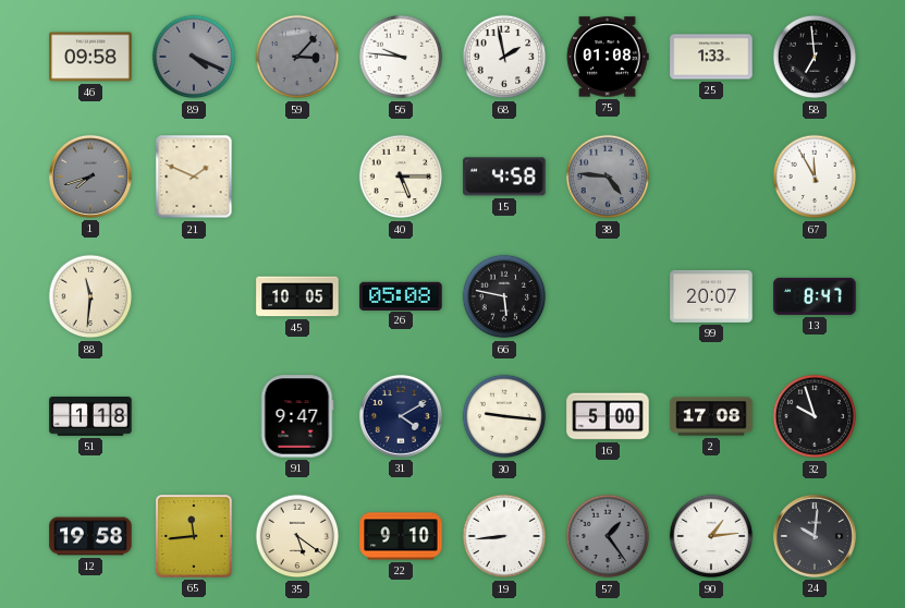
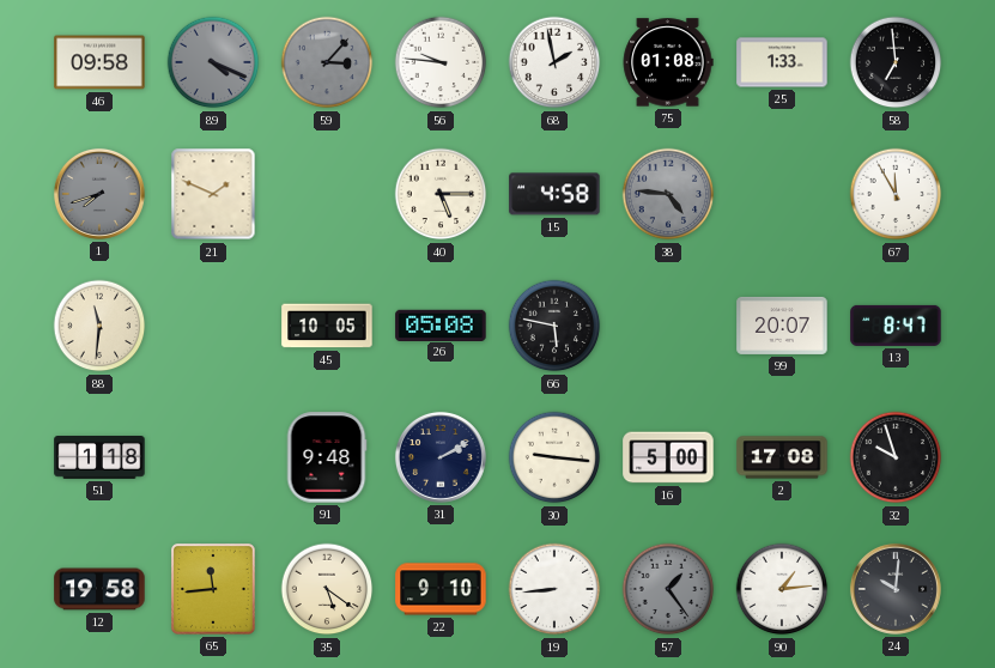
91: 9:47 -> 9:48 (327, 457)
31: 4:10 -> 2:10 (441, 457)
